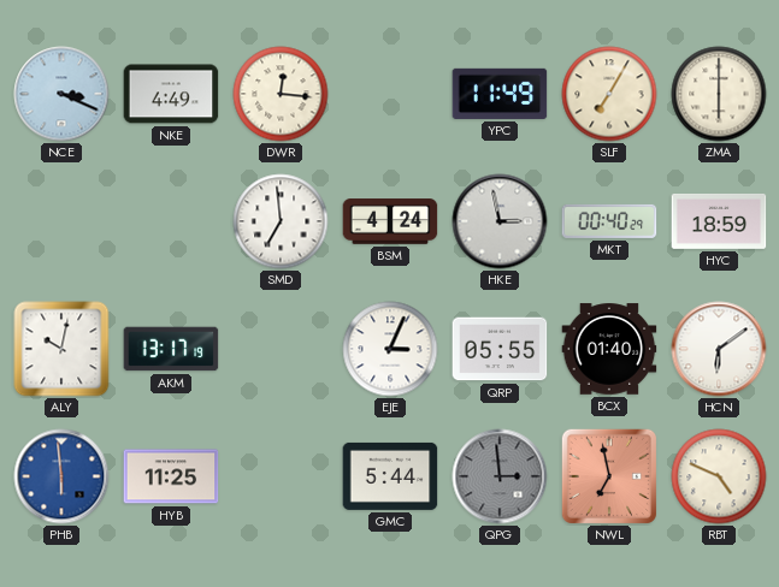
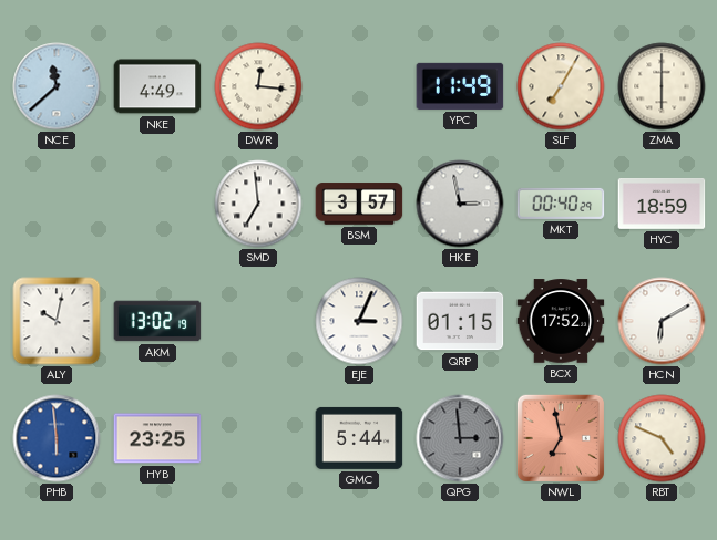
NCE: 3:19 -> 11:38 (57, 86)
BSM: 4:24 -> 3:57 (359, 204)
AKM: 13:17 -> 13:02 (157, 321)
QRP: 05:55 -> 01:15 (460, 321)
BCX: 01:40 -> 17:52 (561, 321)
HCN: 6:09 -> 6:10 (662, 321)
HYB: 11:25 -> 23:25 (157, 438)
